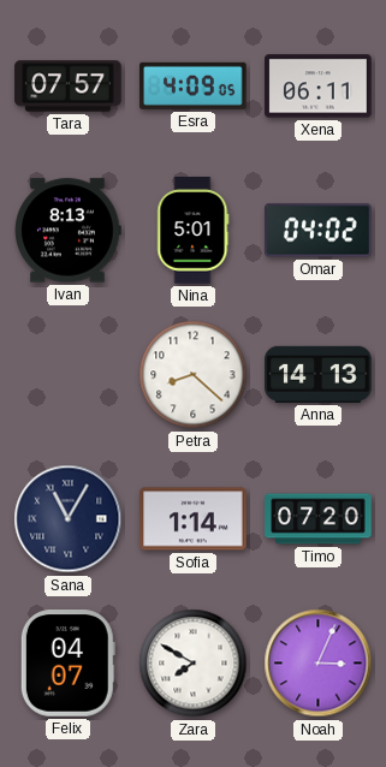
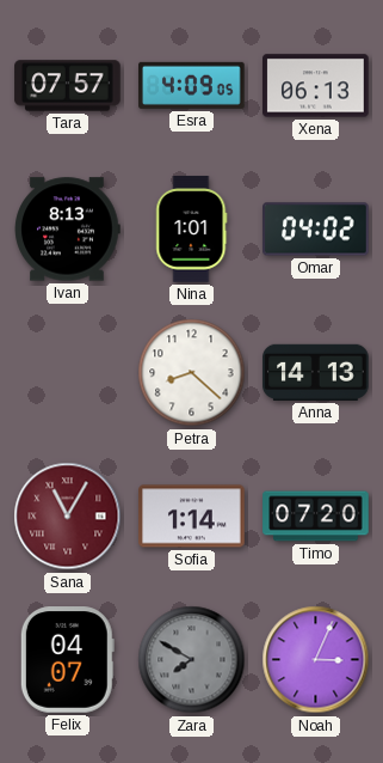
Xena: 06:11 -> 06:13 (316, 86)
Nina: 5:01 -> 1:01 (192, 230)
Sana dial: navy -> burgundy (68, 517)
Zara dial: white -> grey (192, 660)
